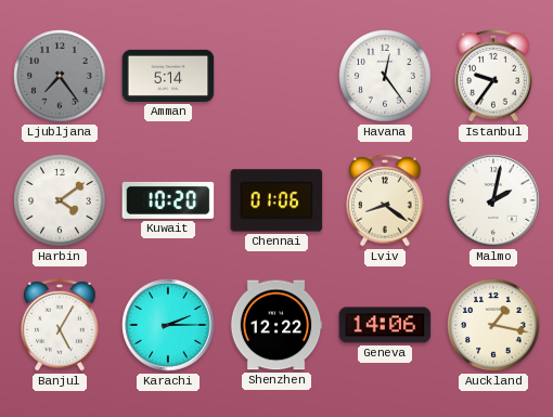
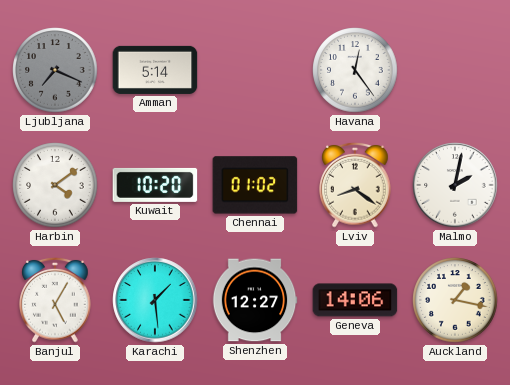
Ljubljana: 7:24 -> 7:19 (55, 70)
Istanbul: 9:36 -> none (493, 76)
Chennai: 01:06 -> 01:02 (255, 185)
Karachi: 2:15 -> 1:29 (155, 300)
Shenzhen: 12:22 -> 12:27 (255, 300)
